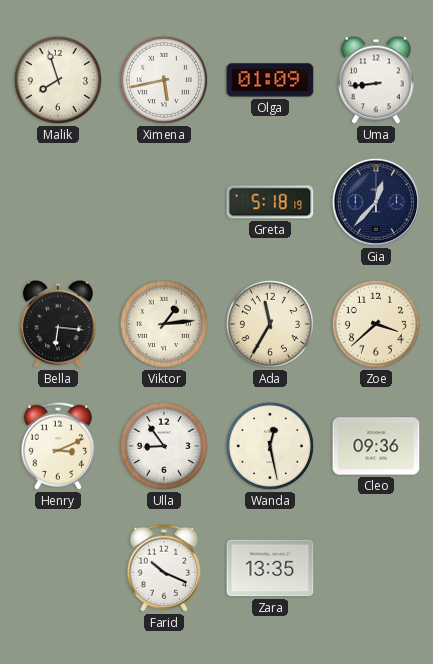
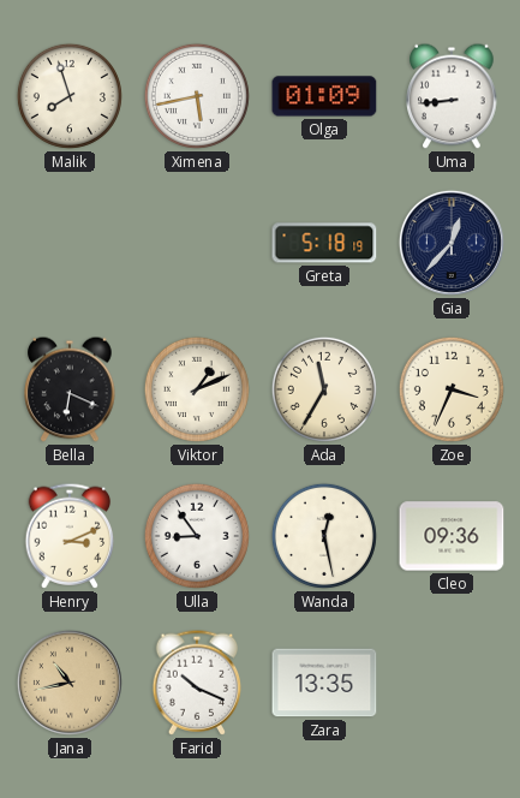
Bella: 6:16 -> 6:19 (70, 389)
Viktor: 1:14 -> 1:11 (197, 389)
Zoe: 3:38 -> 3:34 (452, 389)
Jana: none -> 10:43 (70, 683)
